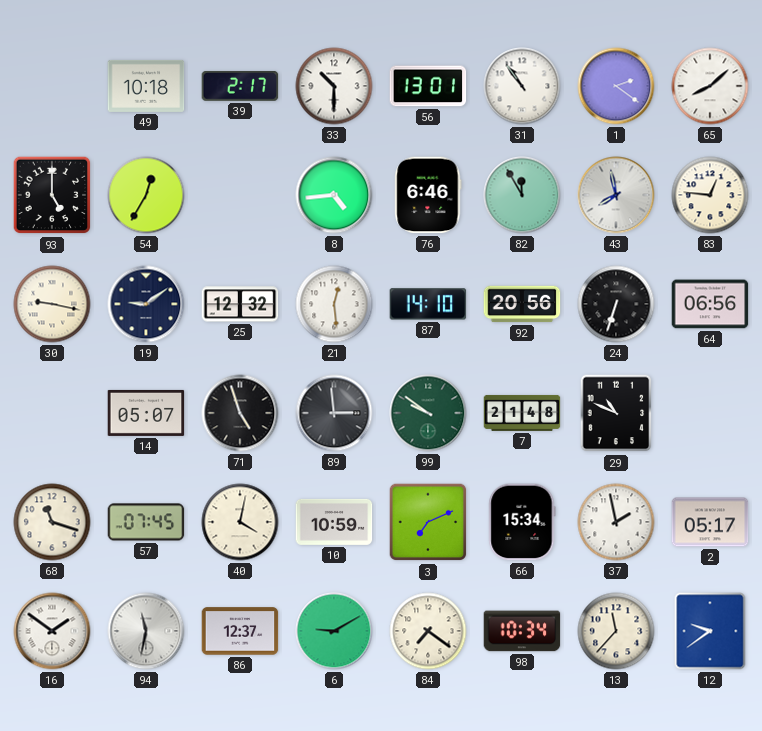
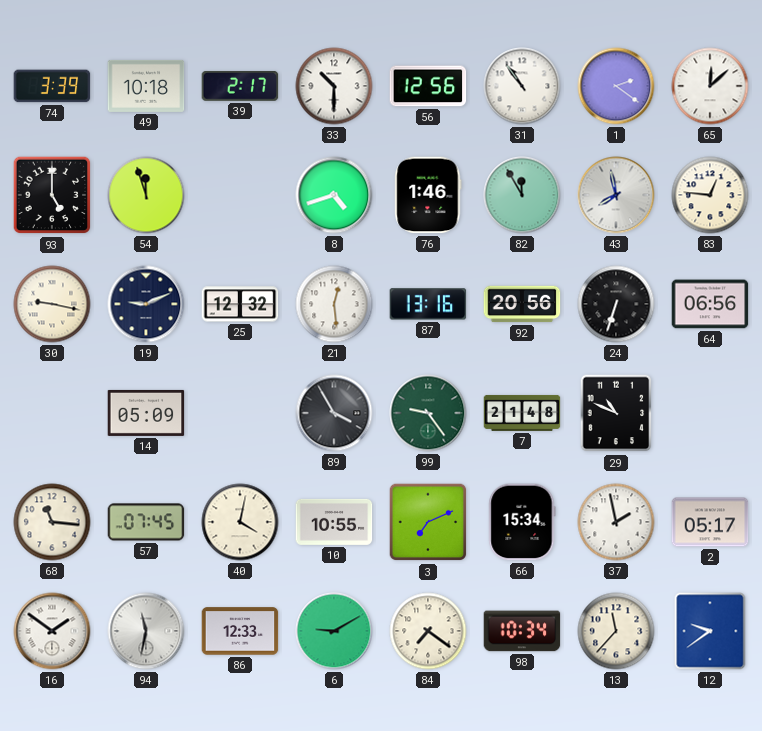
74: none -> 3:39 (52, 86)
56: 13:01 -> 12:56 (428, 86)
65: 8:08 -> 12:08 (710, 86)
54: 12:35 -> 11:57 (146, 195)
8: 4:44 -> 4:42 (334, 195)
76: 6:46 -> 1:46 (428, 195)
19: 9:09 -> 9:11 (146, 304)
87: 14:10 -> 13:16 (428, 304)
14: 05:07 -> 05:09 (146, 413)
71: 4:57 -> none (240, 413)
89: 2:59 -> 3:55 (334, 413)
99: 9:51 -> 9:24 (428, 413)
68: 11:18 -> 11:16 (52, 522)
10: 10:59 -> 10:55 (334, 522)
86: 12:37 -> 12:33 (240, 631)
